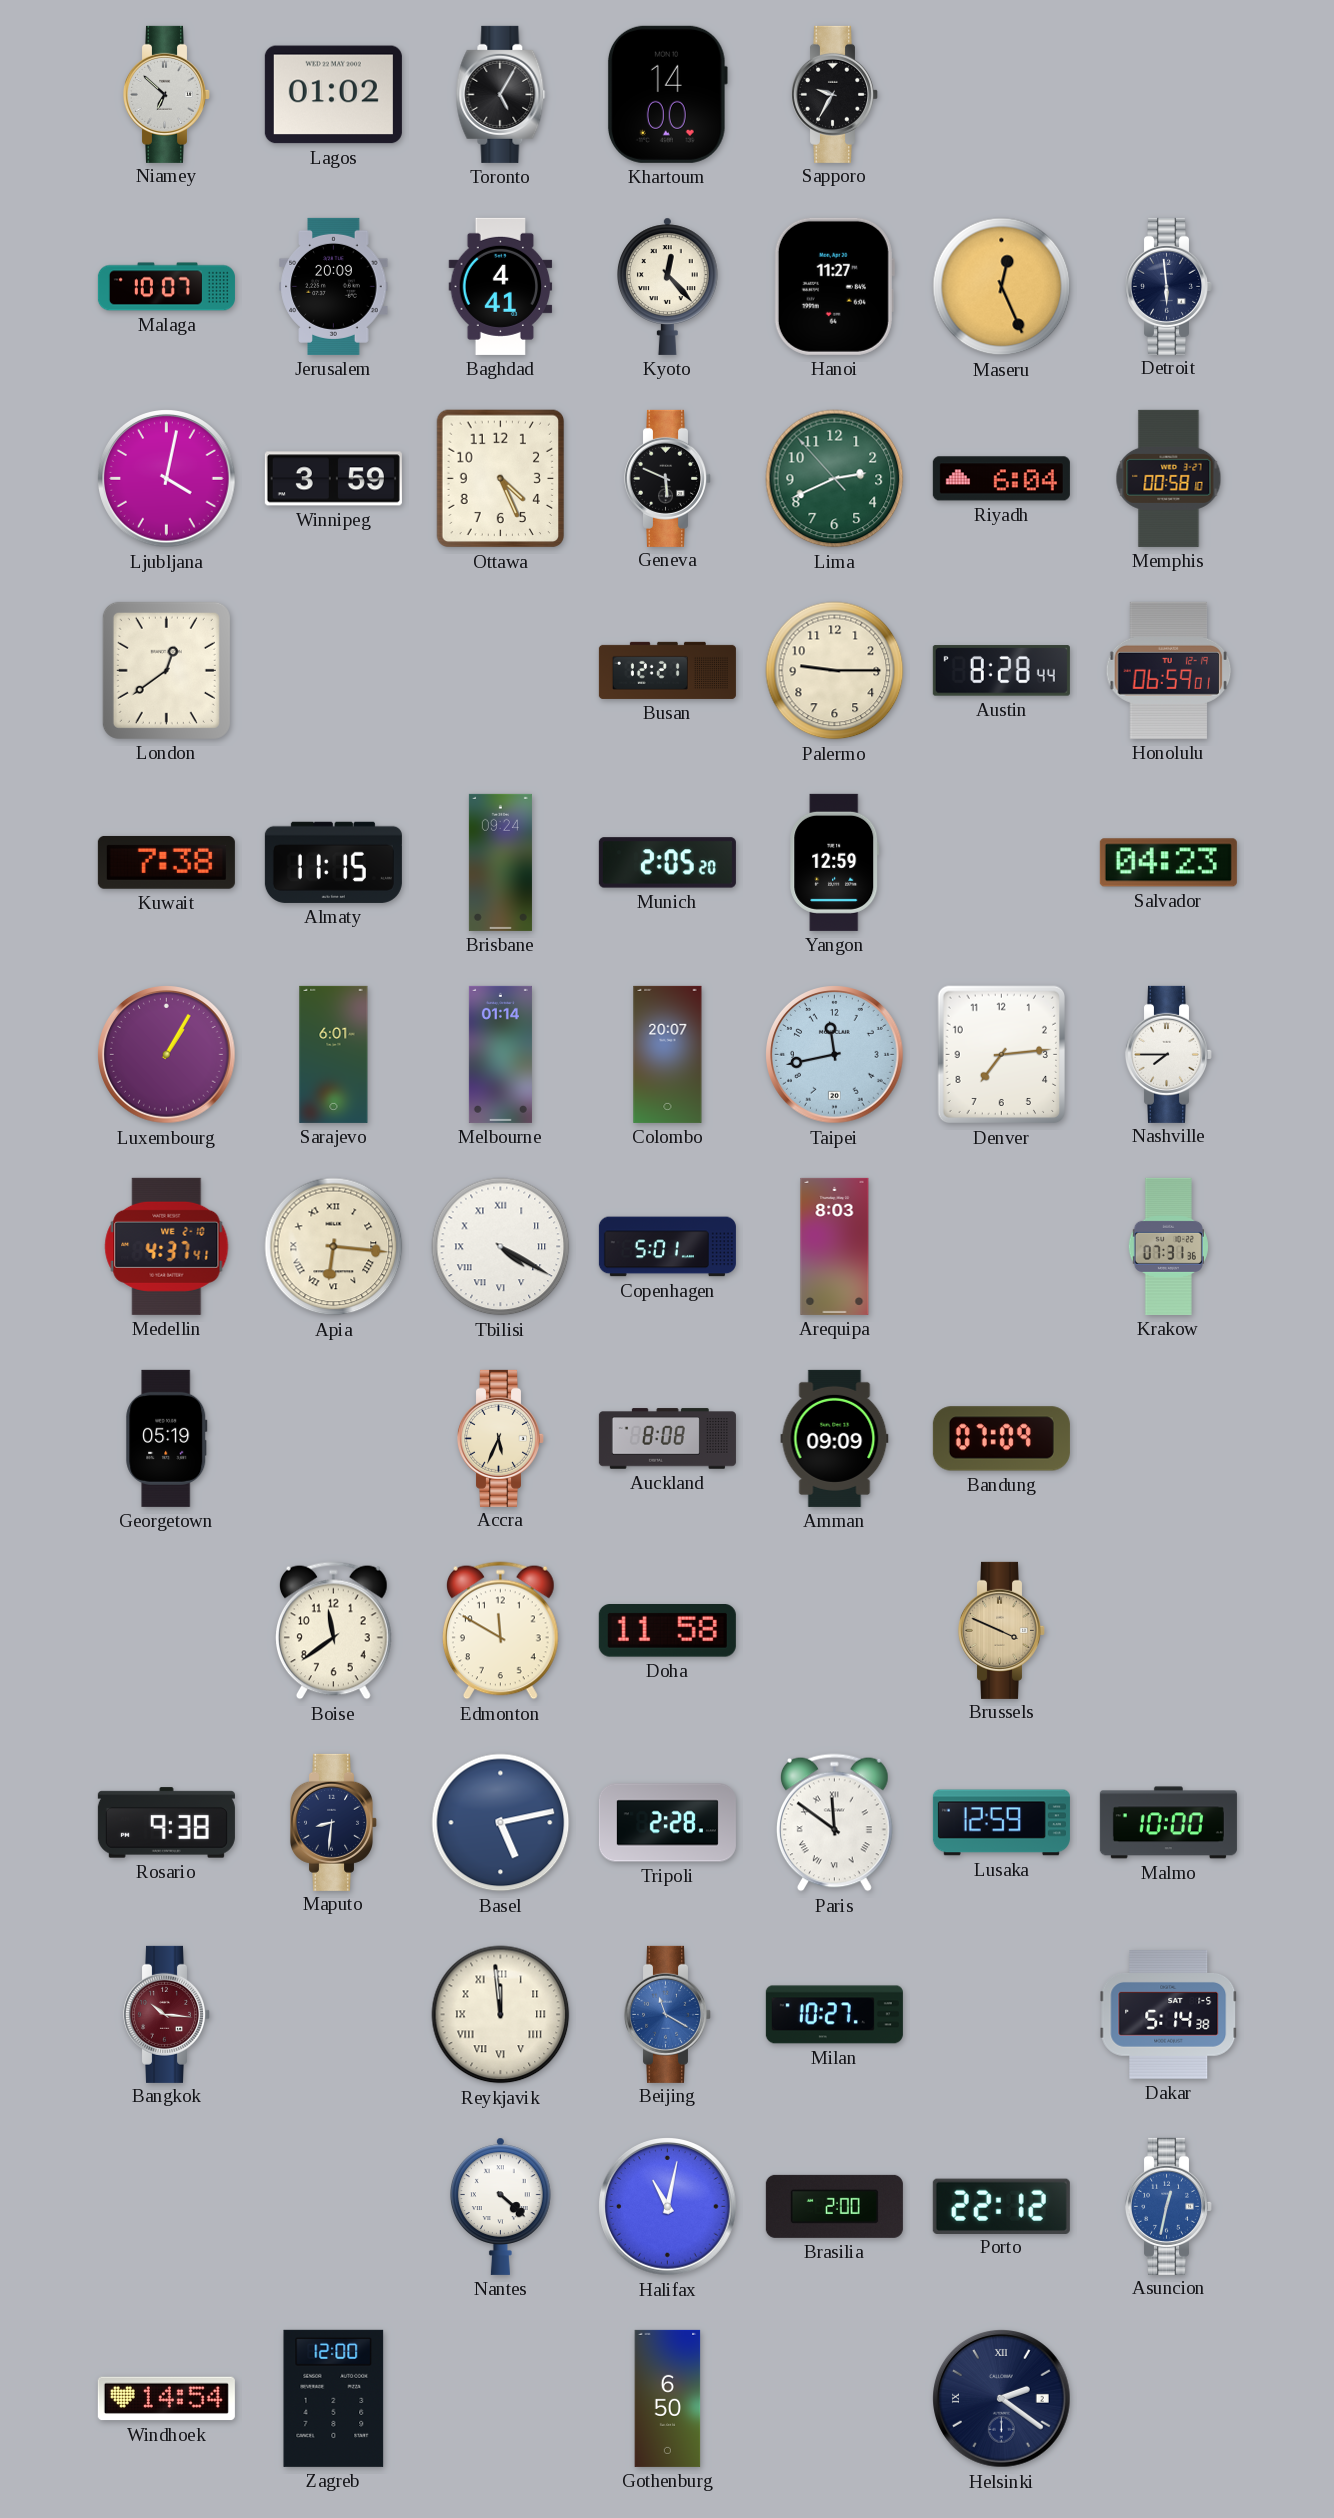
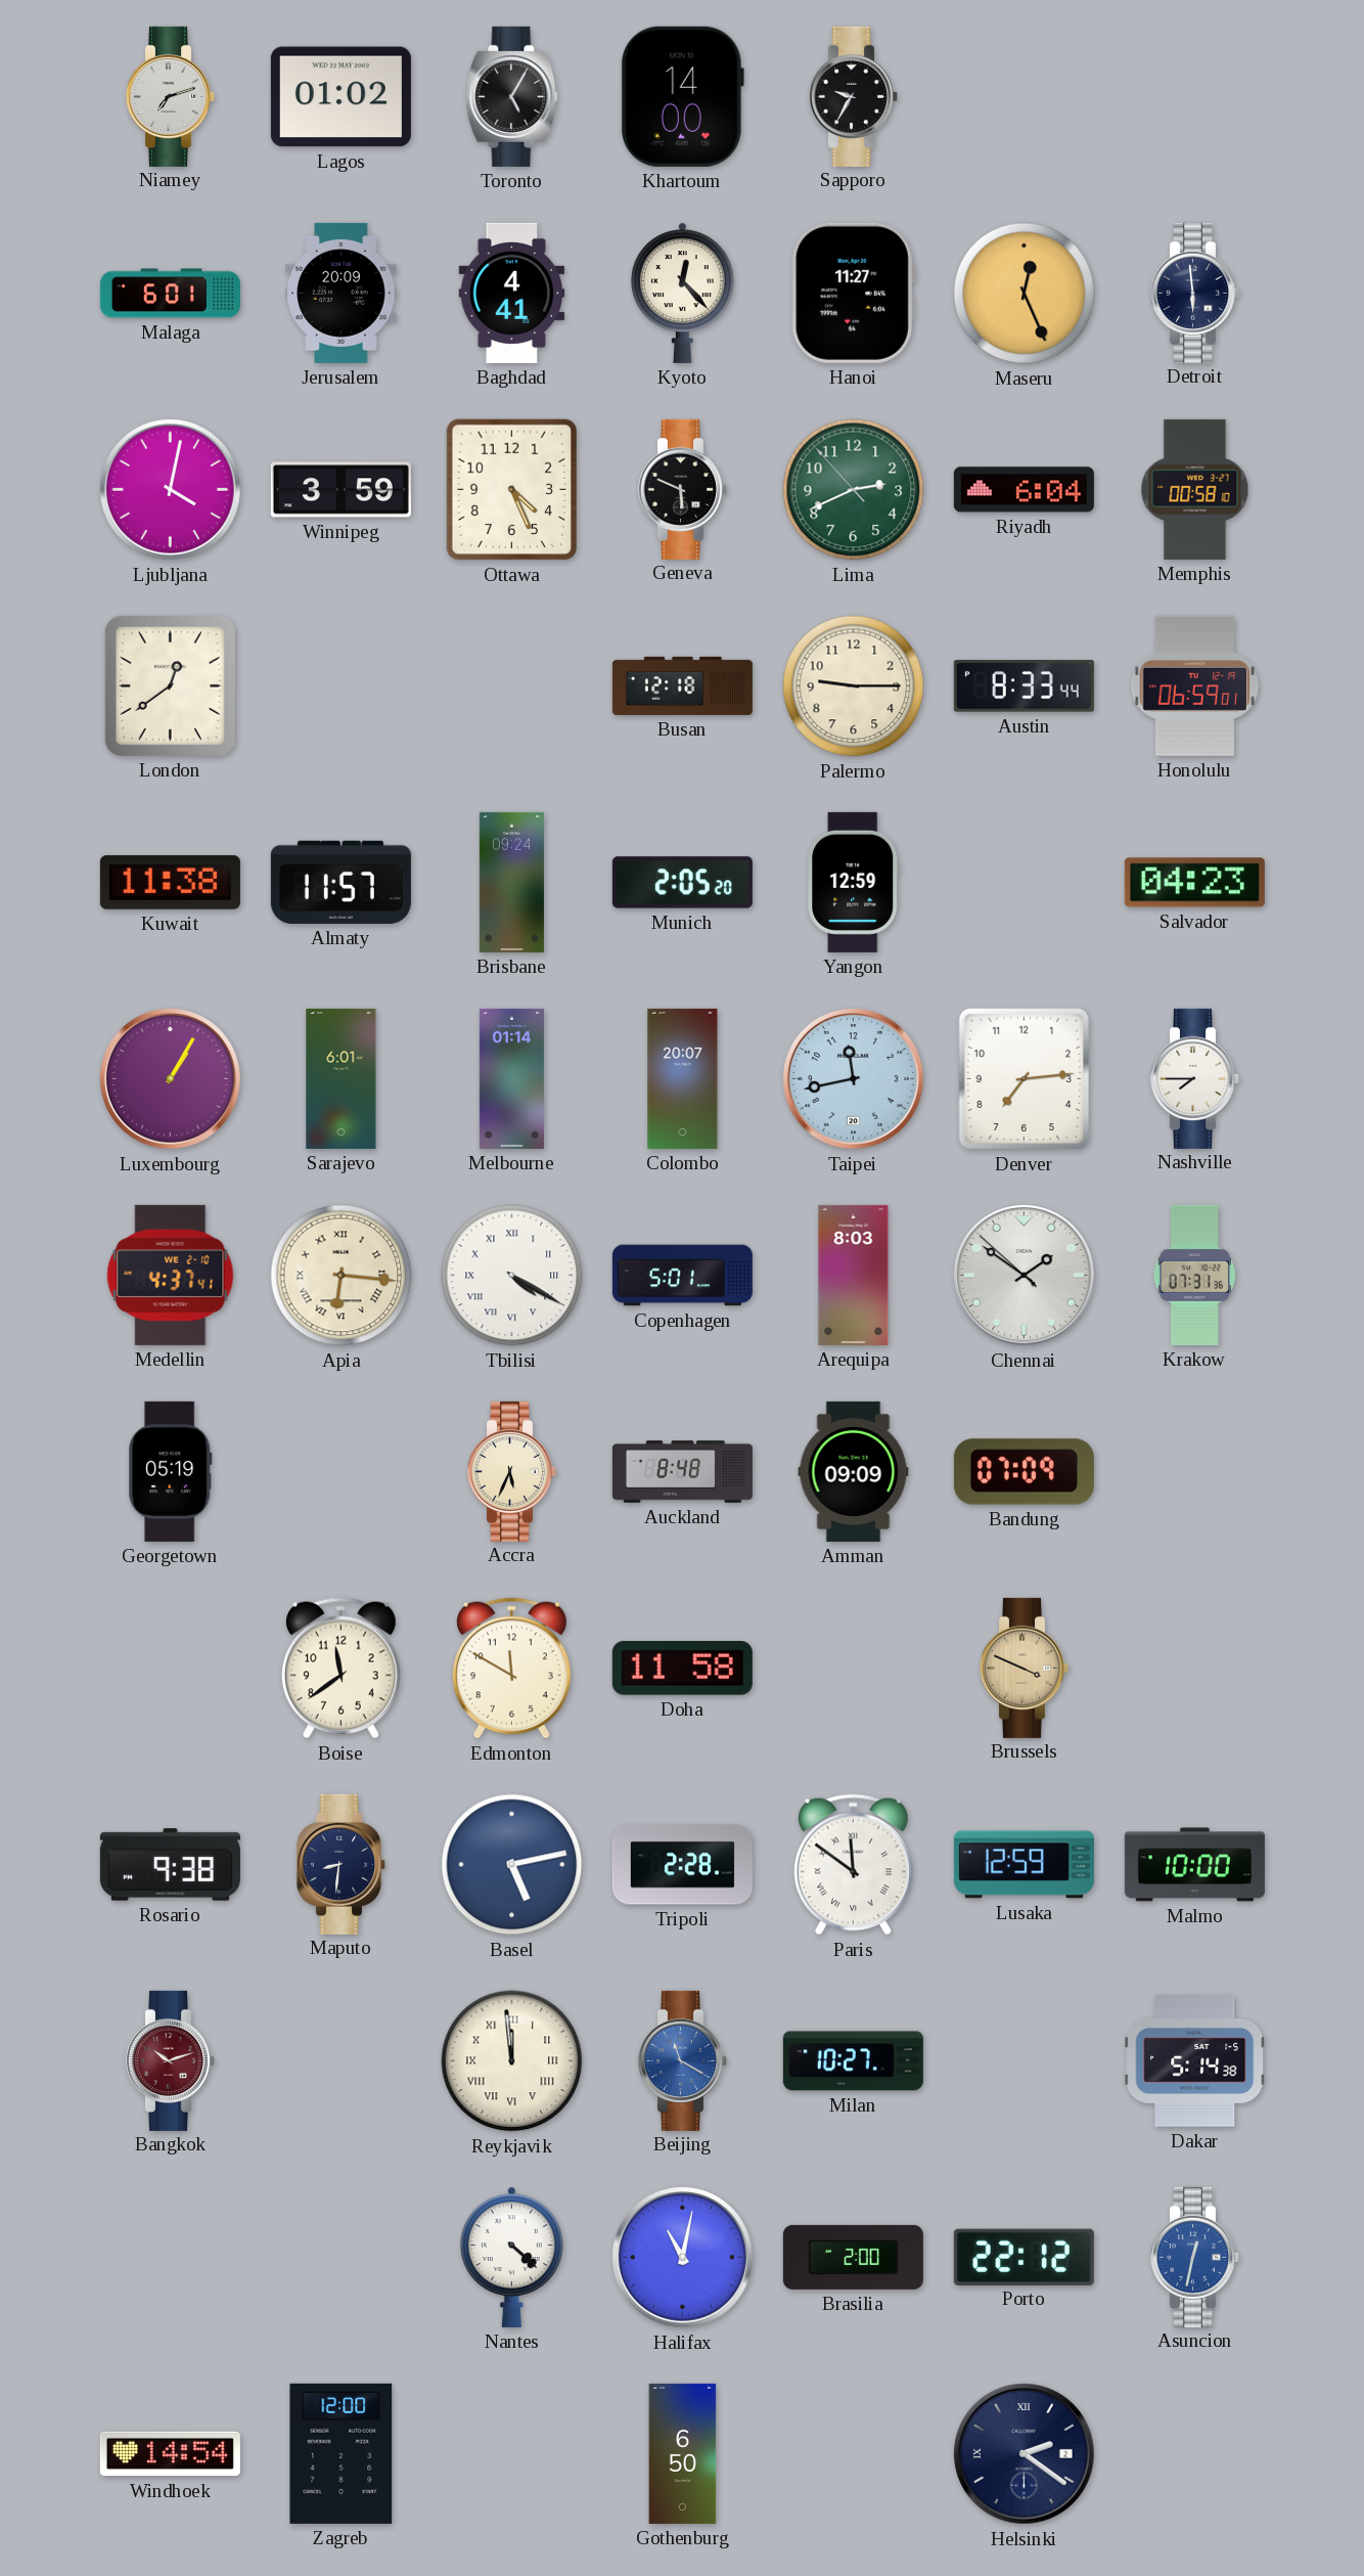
Niamey: 6:52 -> 7:12 (170, 96)
Malaga: 10:07 -> 6:01 (170, 294)
Busan: 12:21 -> 12:18 (682, 685)
Austin: 8:28 -> 8:33 (1024, 686)
Kuwait: 7:38 -> 11:38 (170, 882)
Almaty: 11:15 -> 11:57 (340, 882)
Chennai: none -> 1:50 (1025, 1276)
Auckland: 8:08 -> 8:48 (682, 1472)
Bangkok: 10:16 -> 10:12 (170, 2060)
